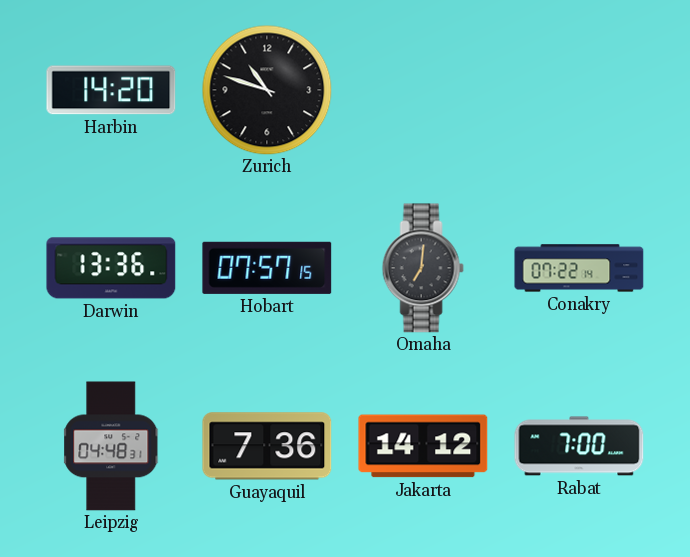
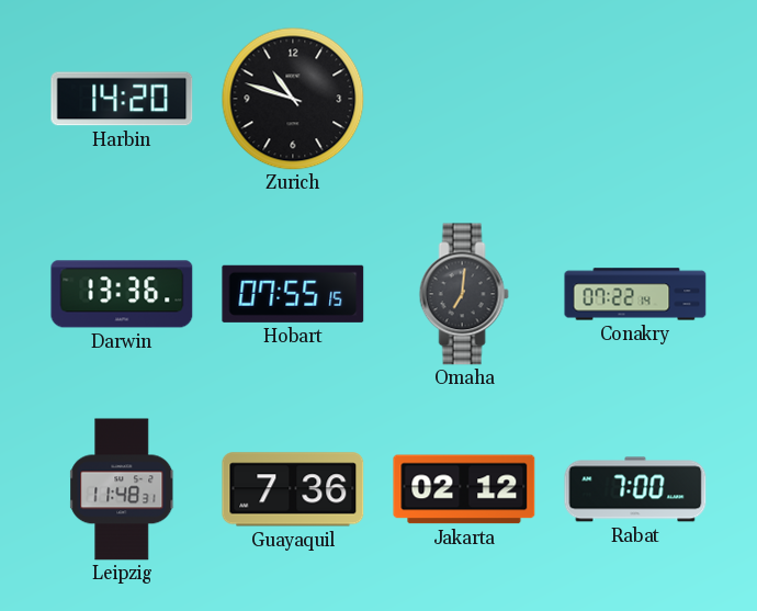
Hobart: 07:57 -> 07:55 (293, 294)
Leipzig: 04:48 -> 11:48 (123, 489)
Jakarta: 14:12 -> 02:12 (464, 489)
